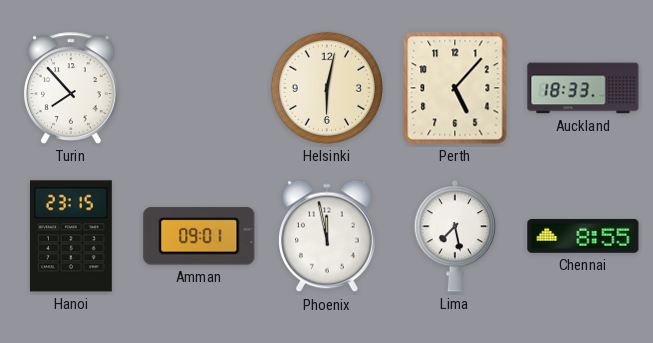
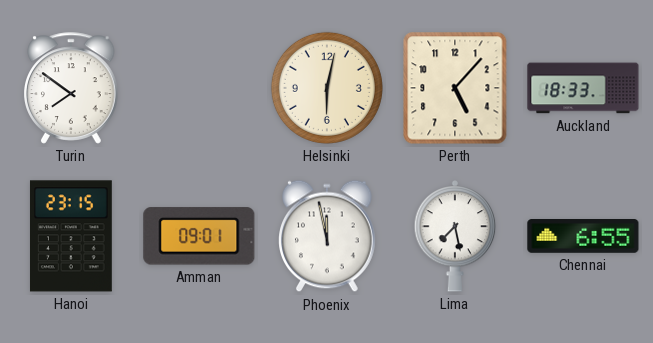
Turin: 7:53 -> 7:51 (72, 88)
Chennai: 8:55 -> 6:55 (583, 237)
